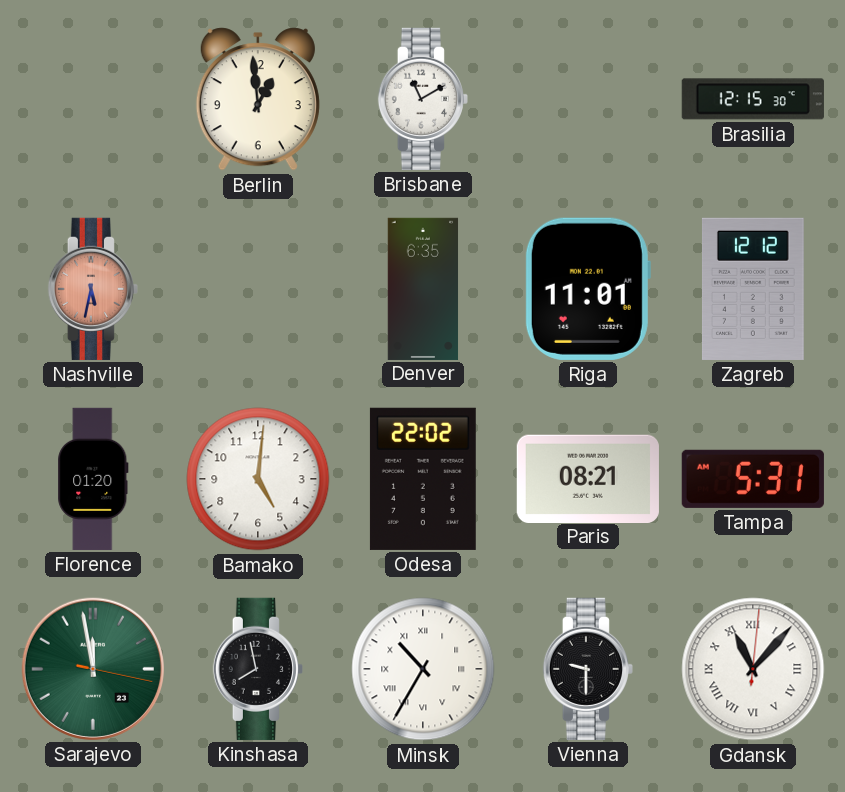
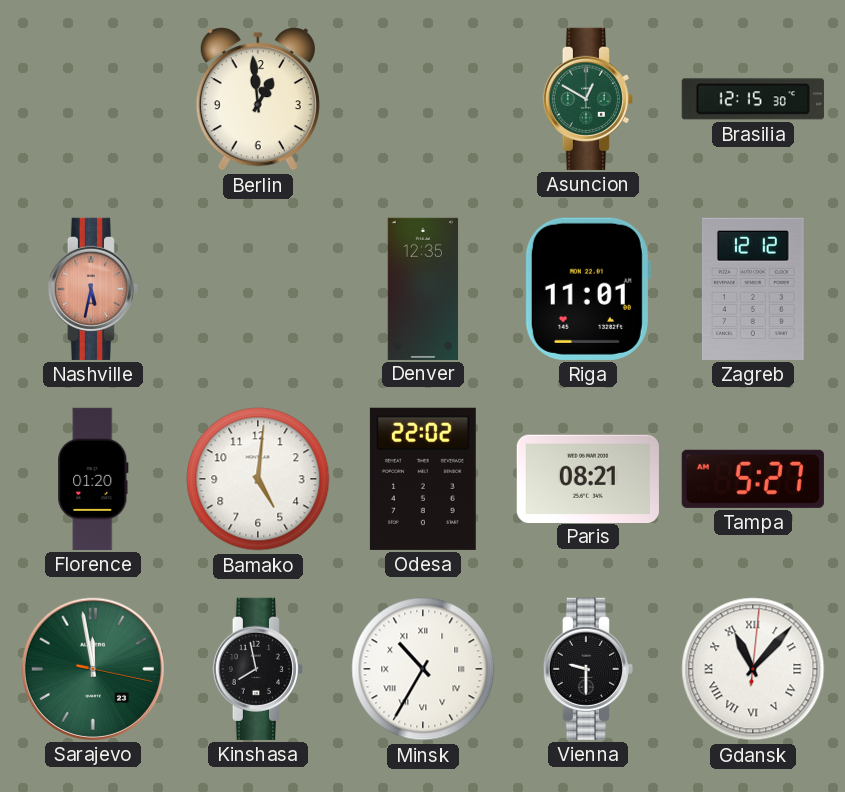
Brisbane: 11:10 -> none (422, 99)
Asuncion: none -> 12:50 (587, 99)
Denver: 6:35 -> 12:35 (423, 288)
Tampa: 5:31 -> 5:27 (753, 479)
